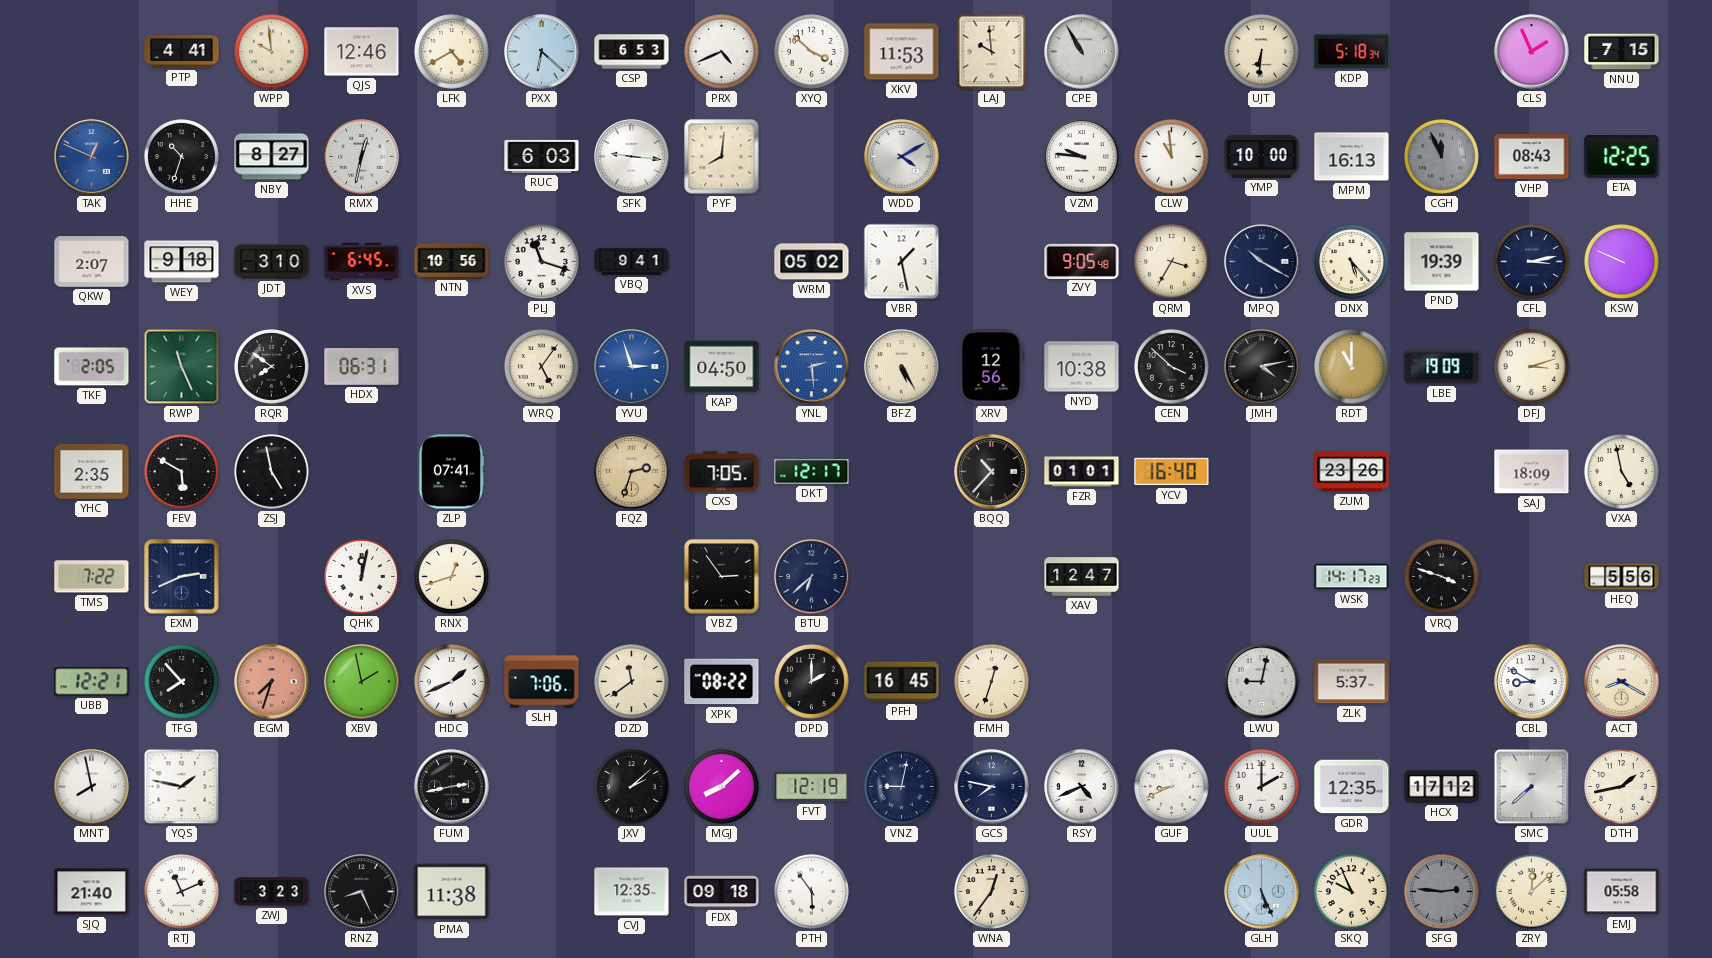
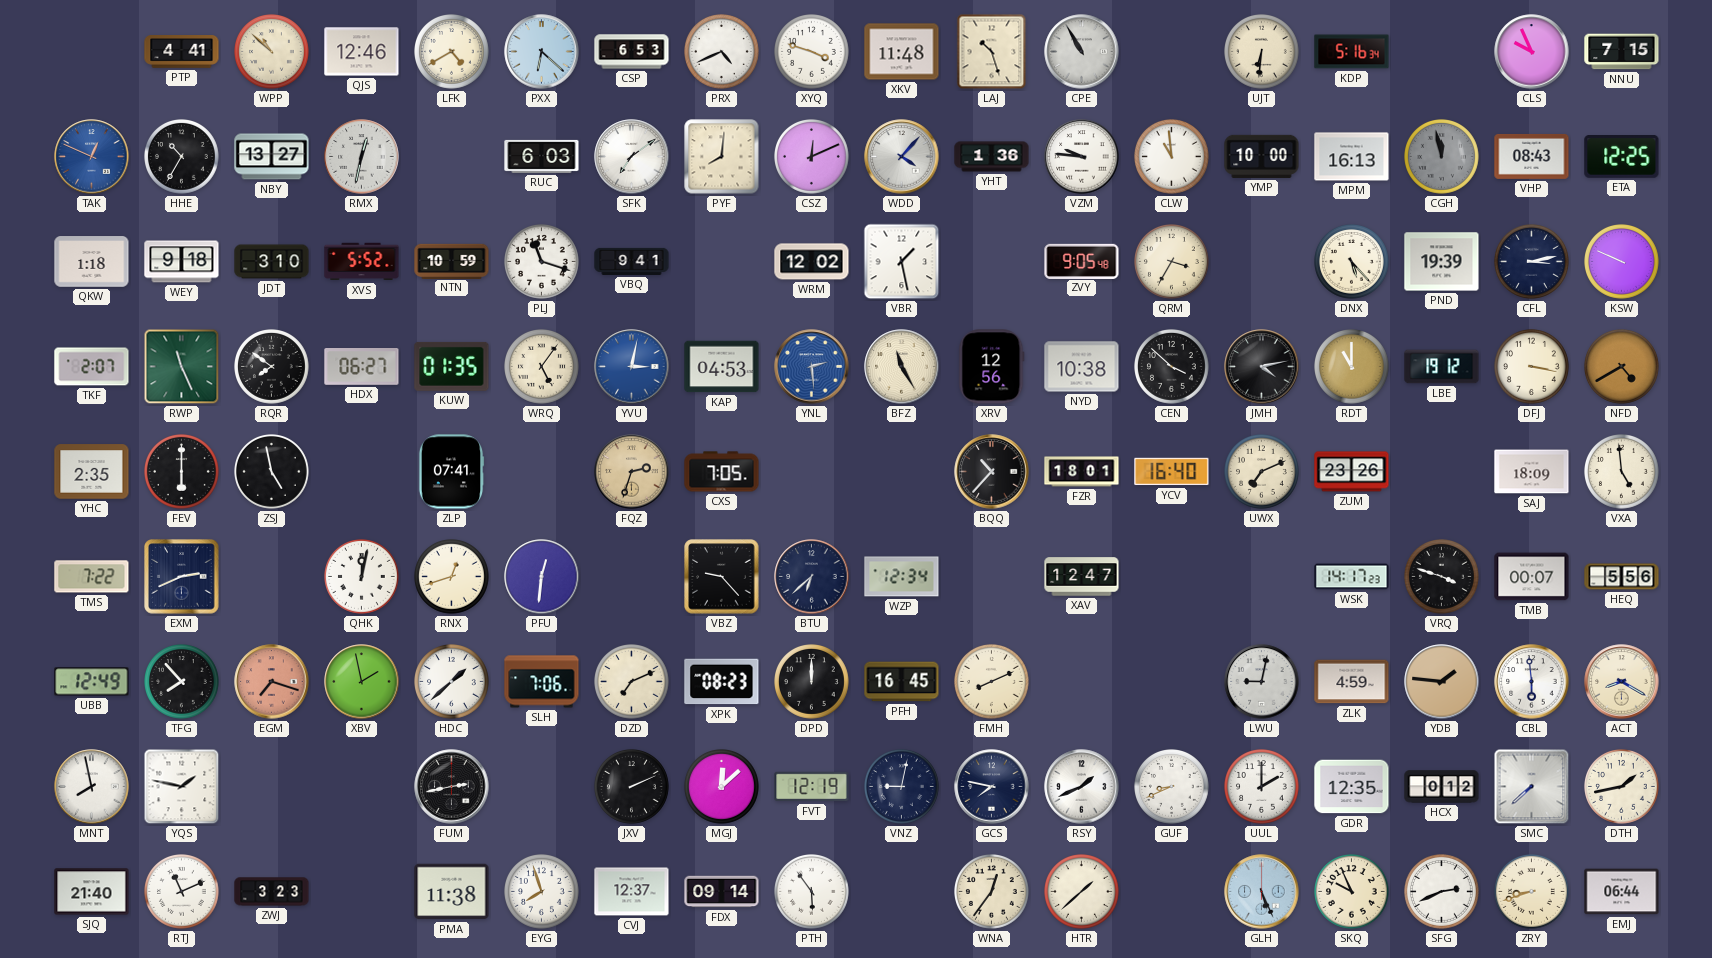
WPP: 9:59 -> 10:52 (272, 52)
XYQ: 3:52 -> 3:48 (812, 52)
XKV: 11:53 -> 11:48 (902, 52)
LAJ: 9:59 -> 10:27 (992, 52)
KDP: 5:18 -> 5:16 (1352, 52)
CLS: 1:56 -> 9:56 (1532, 52)
HHE: 10:33 -> 10:35 (182, 157)
NBY: 8:27 -> 13:27 (272, 157)
SFK: 9:16 -> 7:09 (632, 157)
CSZ: none -> 12:11 (812, 157)
WDD: 4:10 -> 4:07 (902, 157)
YHT: none -> 1:36 (992, 157)
CGH: 11:56 -> 11:58 (1442, 157)
QKW: 2:07 -> 1:18 (92, 262)
XVS: 6:45 -> 5:52 (362, 262)
NTN: 10:56 -> 10:59 (452, 261)
WRM: 05:02 -> 12:02 (812, 262)
MPQ: 10:20 -> none (1262, 262)
TKF: 2:05 -> 2:07 (92, 367)
HDX: 06:31 -> 06:27 (362, 367)
KUW: none -> 01:35 (452, 366)
YVU: 2:57 -> 3:02 (632, 367)
KAP: 04:50 -> 04:53 (722, 367)
BFZ: 5:25 -> 11:25 (902, 367)
LBE: 19:09 -> 19:12 (1442, 367)
DFJ: 3:12 -> 3:17 (1532, 367)
NFD: none -> 4:40 (1622, 367)
FEV: 5:50 -> 6:00 (182, 472)
DKT: 12:17 -> none (812, 472)
FZR: 01:01 -> 18:01 (1082, 472)
UWX: none -> 7:11 (1262, 472)
VXA: 4:58 -> 4:59 (1622, 472)
PFU: none -> 12:31 (542, 577)
VBZ: 2:54 -> 9:23 (722, 577)
WZP: none -> 12:34 (902, 577)
TMB: none -> 00:07 (1532, 577)
UBB: 12:21 -> 12:49 (92, 682)
EGM: 7:33 -> 7:18 (272, 682)
HDC: 1:41 -> 1:38 (452, 682)
DZD: 11:39 -> 7:11 (632, 682)
XPK: 08:22 -> 08:23 (722, 682)
DPD: 2:00 -> 12:00 (812, 682)
FMH: 12:33 -> 8:11 (992, 682)
ZLK: 5:37 -> 4:59 (1352, 682)
YDB: none -> 1:46 (1442, 682)
CBL: 8:50 -> 5:59 (1532, 682)
JXV: 2:08 -> 2:11 (632, 787)
MGJ: 8:08 -> 12:08 (722, 787)
RSY: 4:41 -> 1:41 (1082, 787)
HCX: 17:12 -> 0:12 (1442, 787)
RNZ: 8:26 -> none (362, 892)
EYG: none -> 7:57 (542, 892)
CVJ: 12:35 -> 12:37 (632, 892)
FDX: 09:18 -> 09:14 (722, 892)
HTR: none -> 1:38 (1082, 892)
SFG: 2:46 -> 2:41 (1442, 892)
SFG dial: grey -> white (1442, 892)
ZRY: 12:08 -> 8:42 (1532, 892)
EMJ: 05:58 -> 06:44 (1622, 892)
